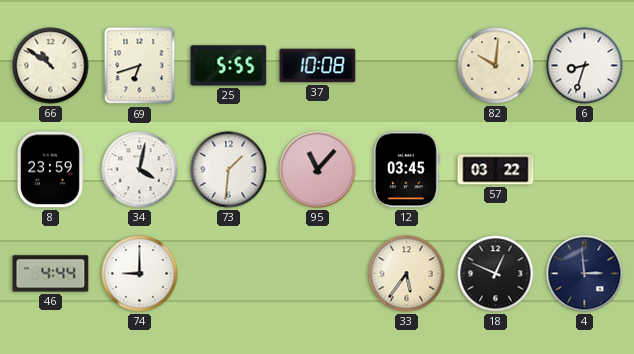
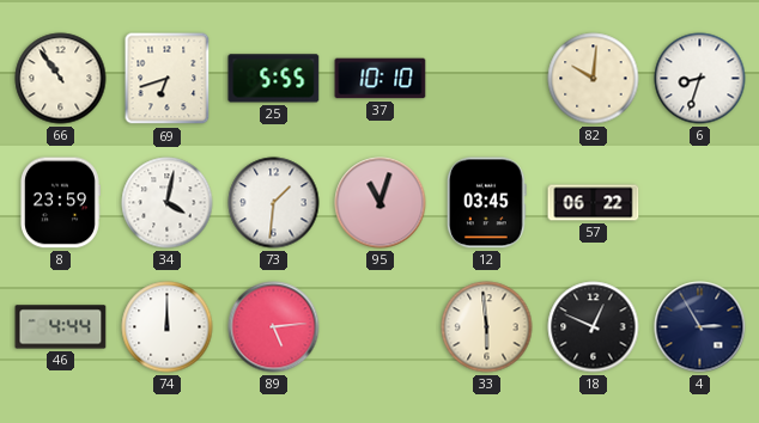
66: 10:51 -> 10:54 (61, 79)
37: 10:08 -> 10:10 (381, 79)
95: 11:07 -> 11:03 (381, 203)
57: 03:22 -> 06:22 (594, 203)
74: 9:00 -> 12:00 (168, 327)
89: none -> 5:14 (274, 327)
33: 5:36 -> 5:59 (487, 327)
4: 2:59 -> 2:55 (700, 327)
